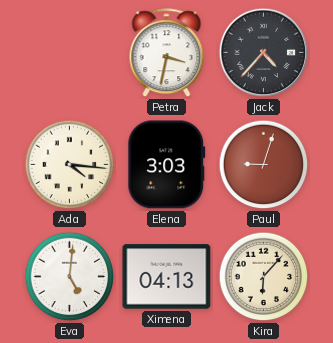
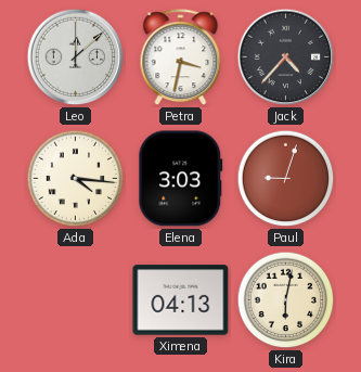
Leo: none -> 12:08 (76, 57)
Eva: 5:01 -> none (70, 277)
Kira: 6:07 -> 6:02 (286, 300)
